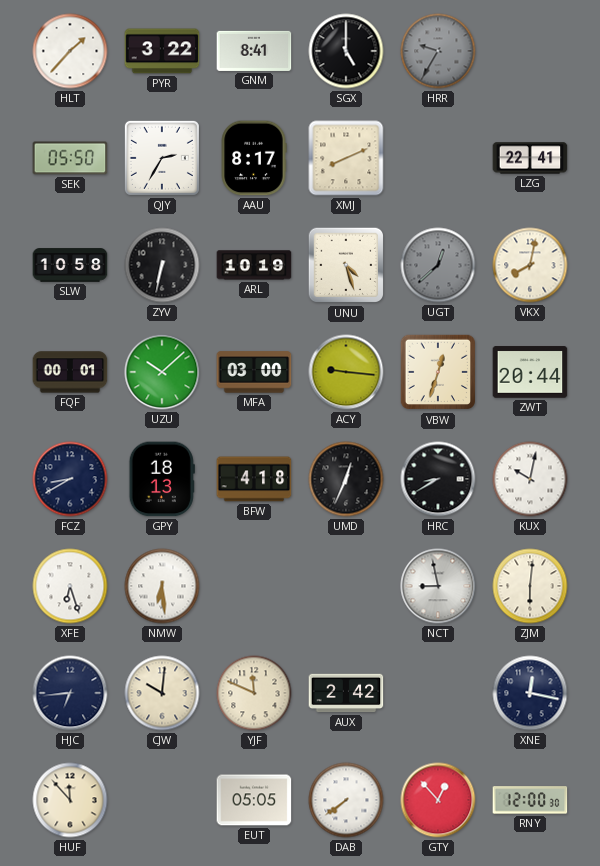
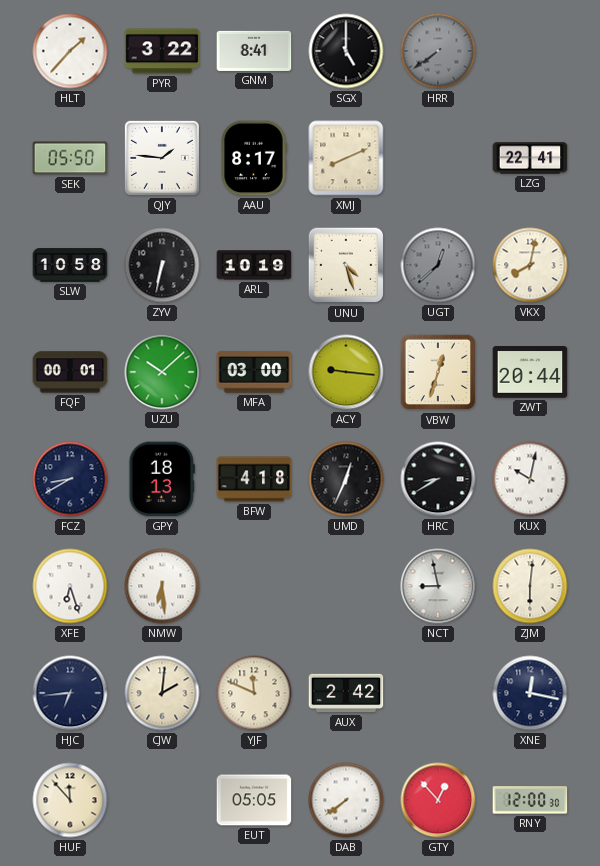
HRR: 9:35 -> 7:39 (438, 51)
QJY: 2:35 -> 1:46 (162, 158)
CJW: 10:01 -> 2:01 (162, 693)
